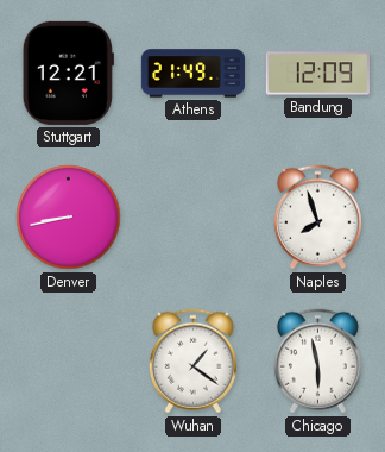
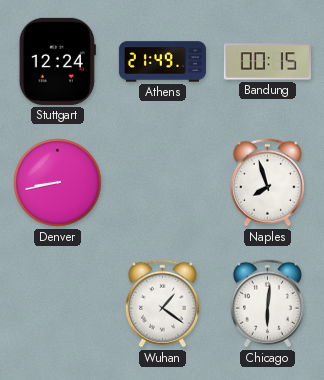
Stuttgart: 12:21 -> 12:24 (57, 61)
Bandung: 12:09 -> 00:15 (267, 62)
Chicago: 5:58 -> 6:01 (267, 304)
